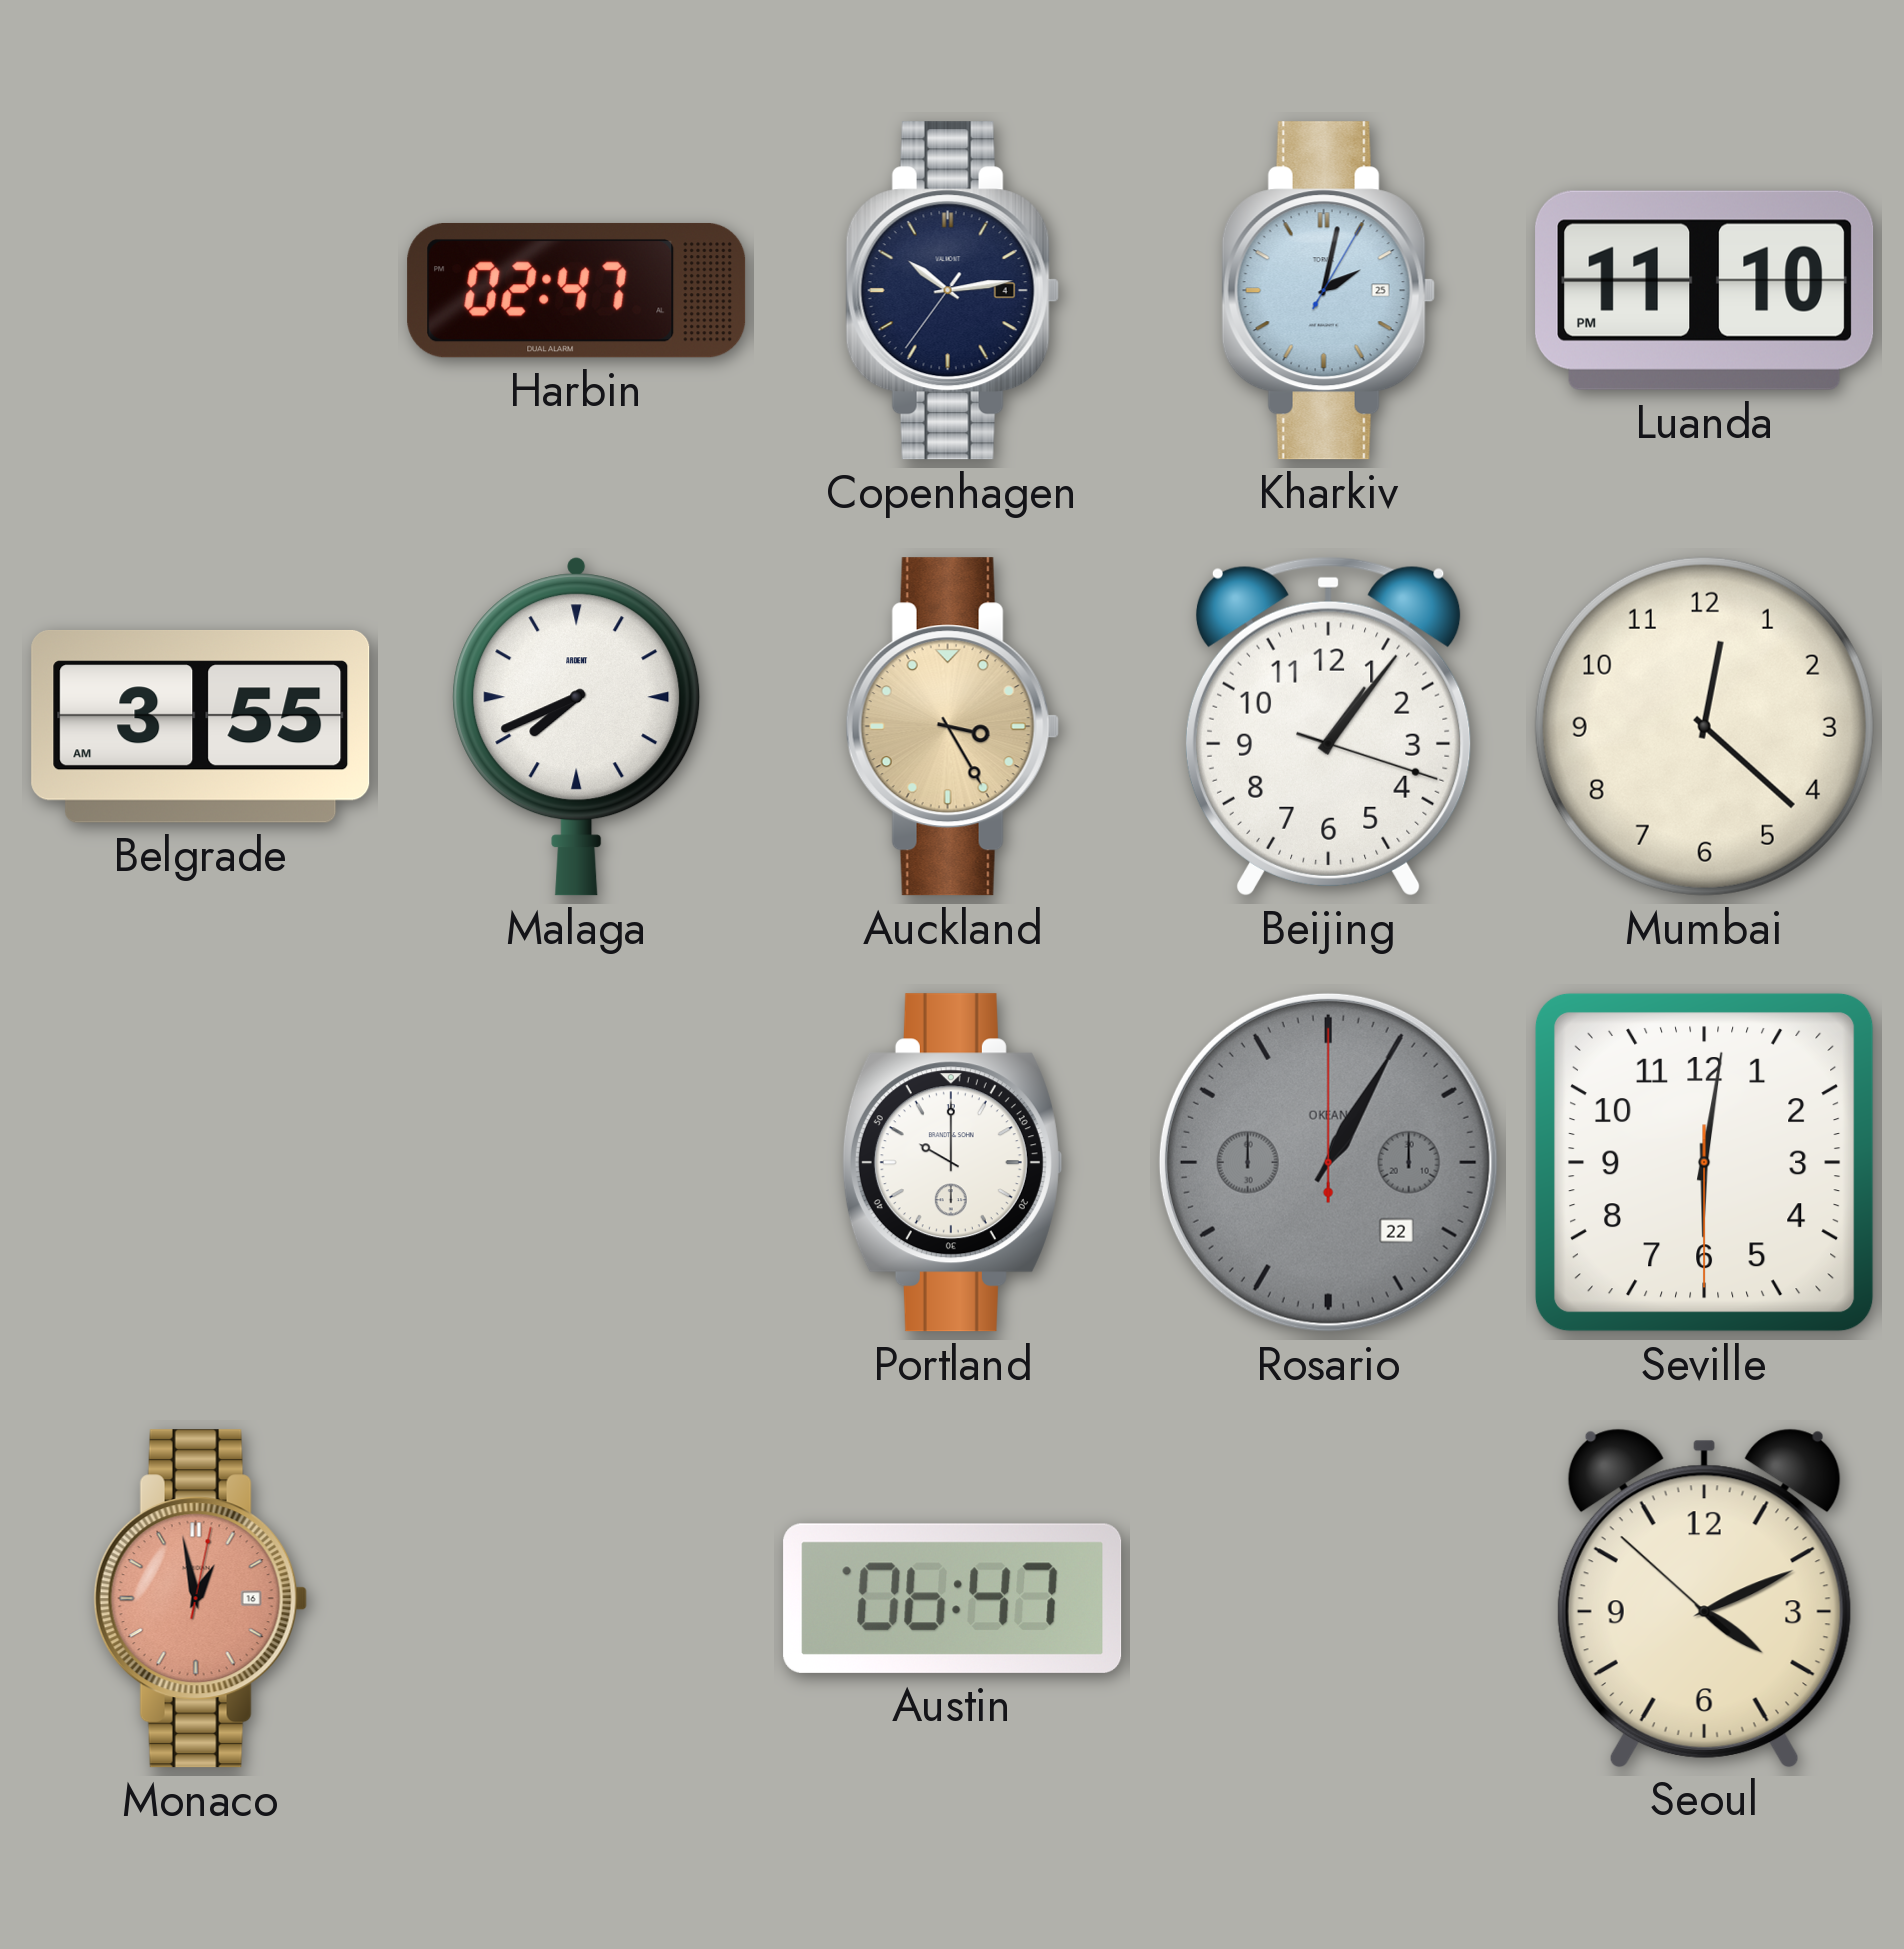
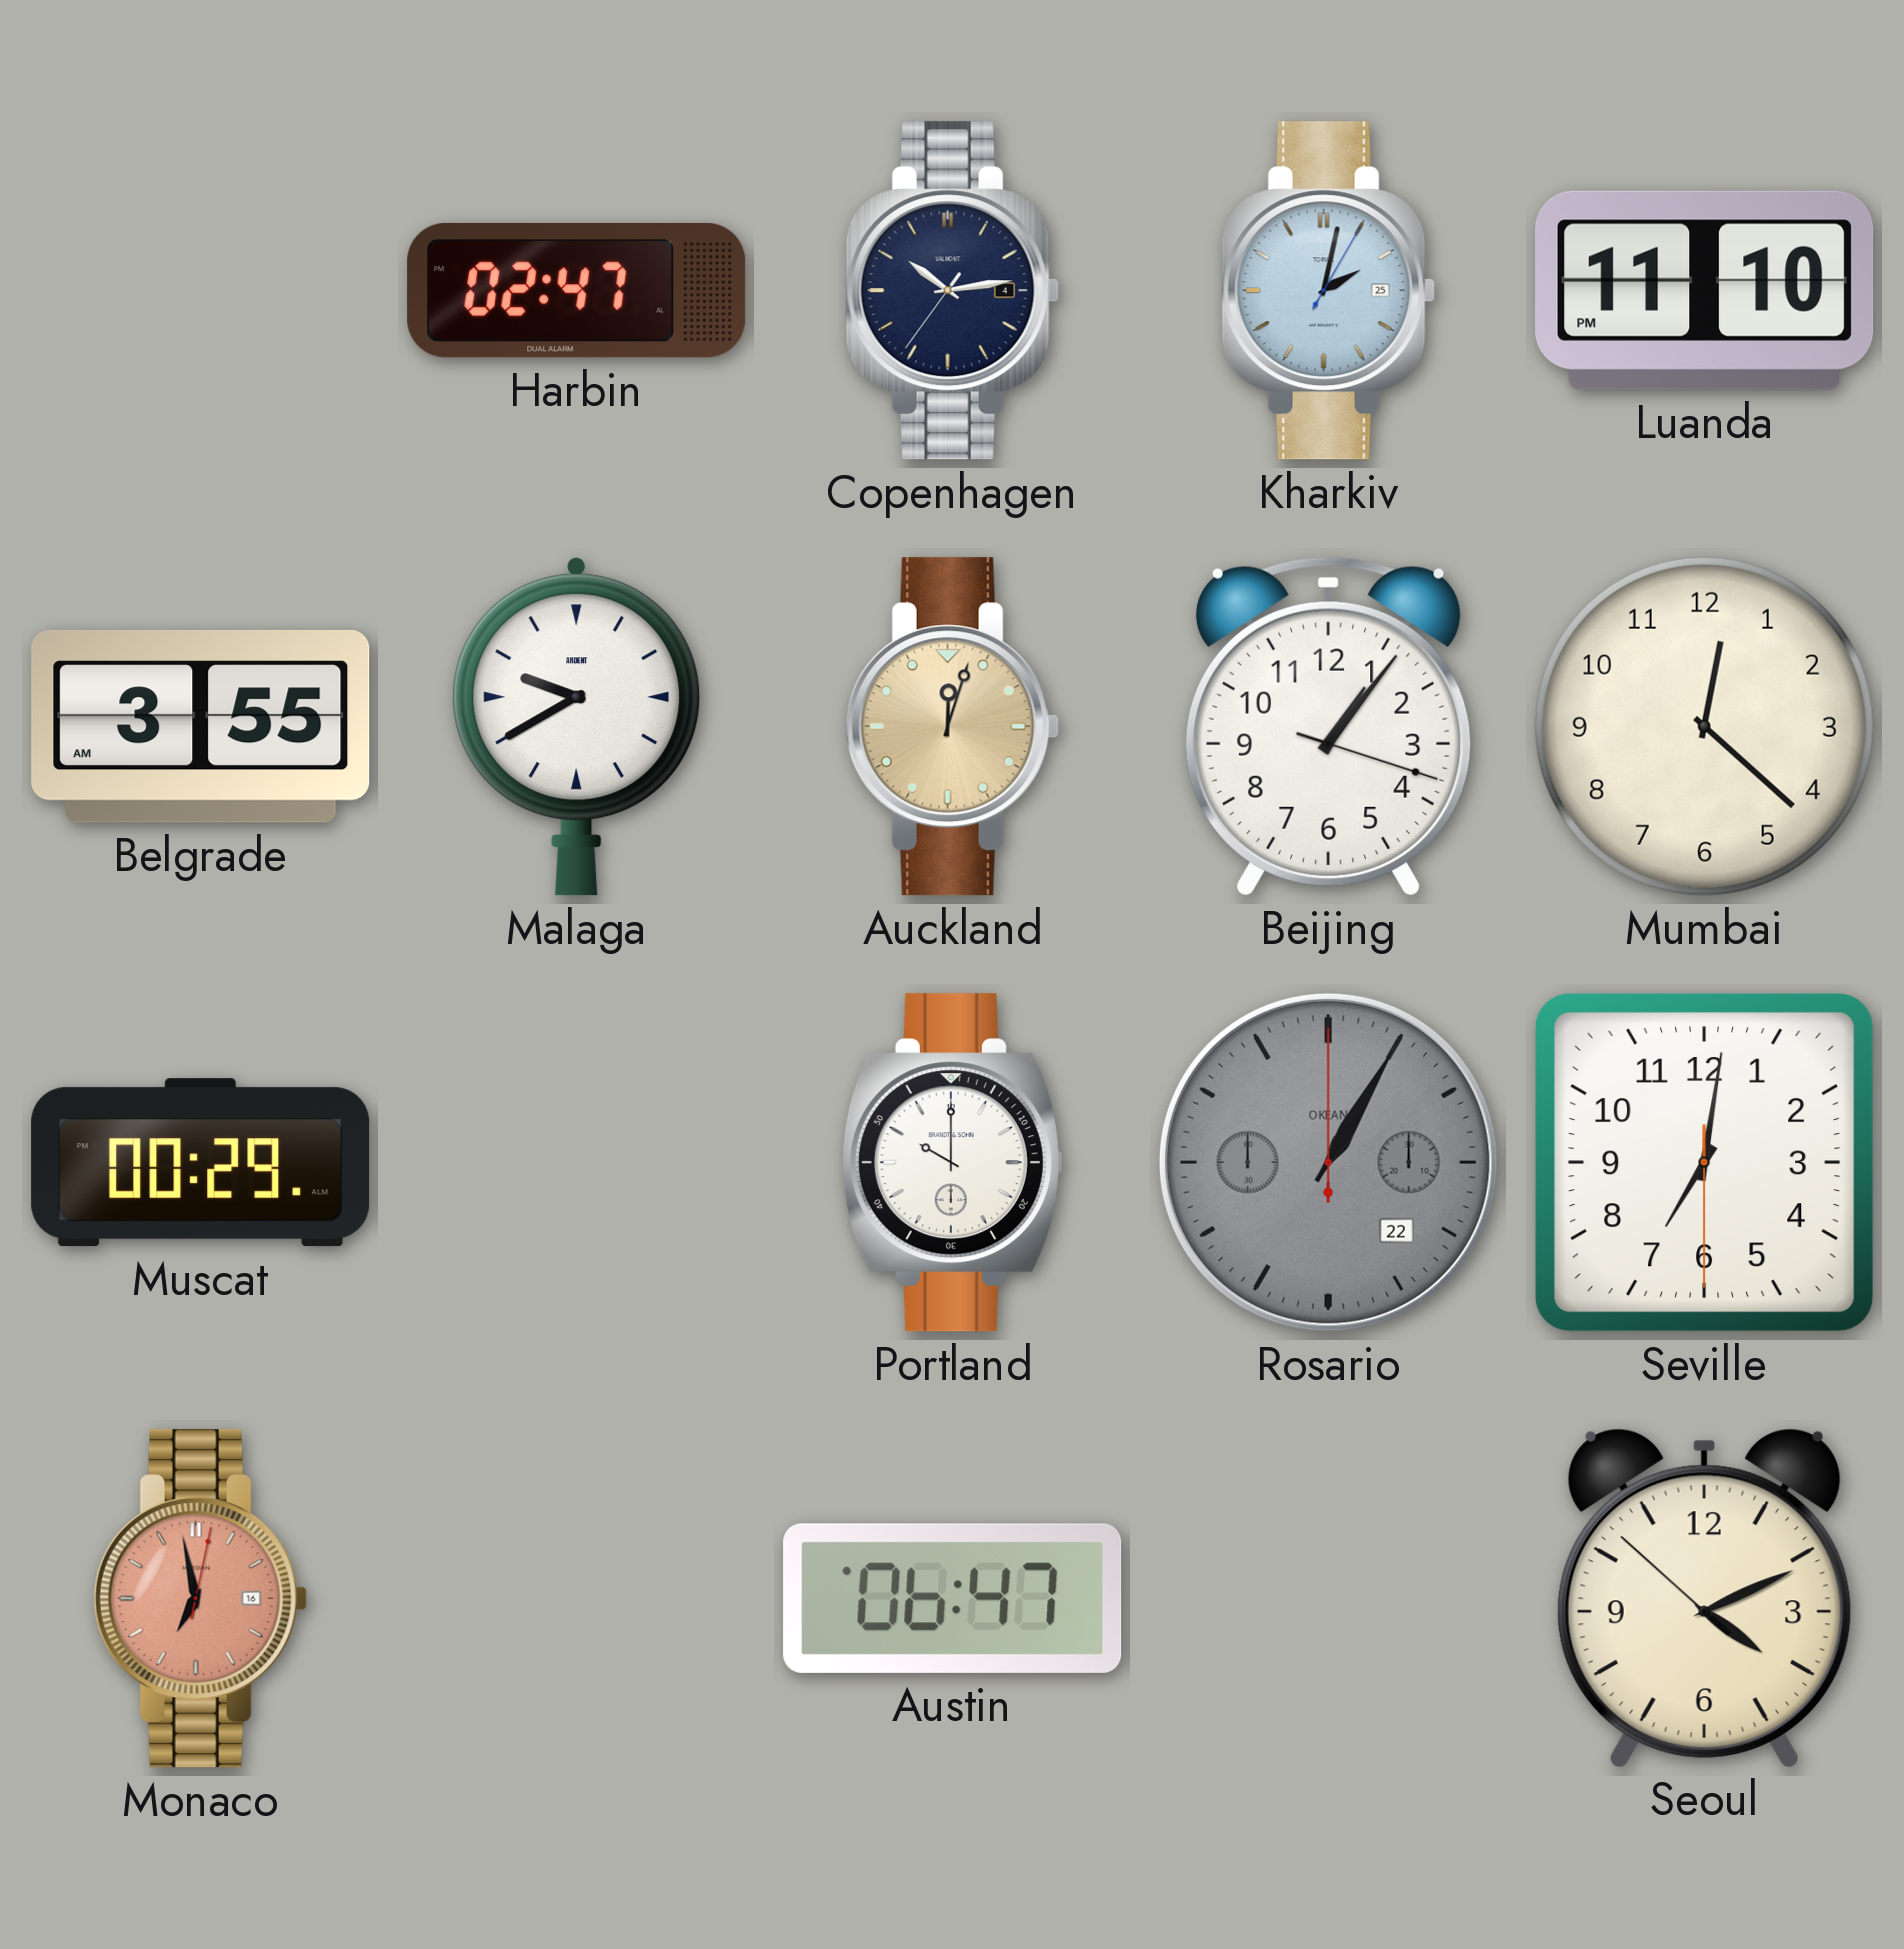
Malaga: 7:41 -> 9:40 (577, 727)
Auckland: 3:25 -> 12:03 (952, 727)
Muscat: none -> 00:29 (201, 1163)
Seville: 6:01 -> 7:01 (1704, 1162)
Monaco: 12:58 -> 6:58 (200, 1599)
